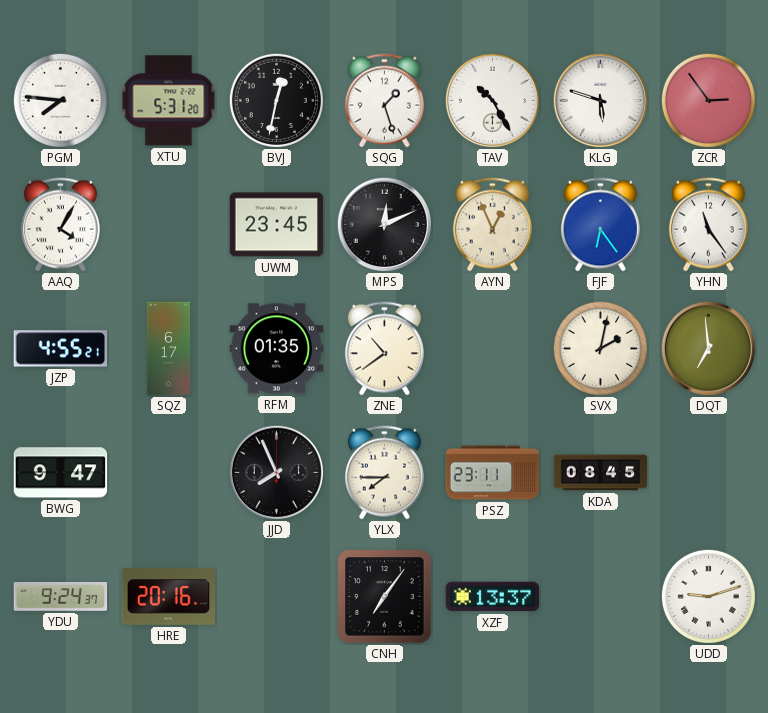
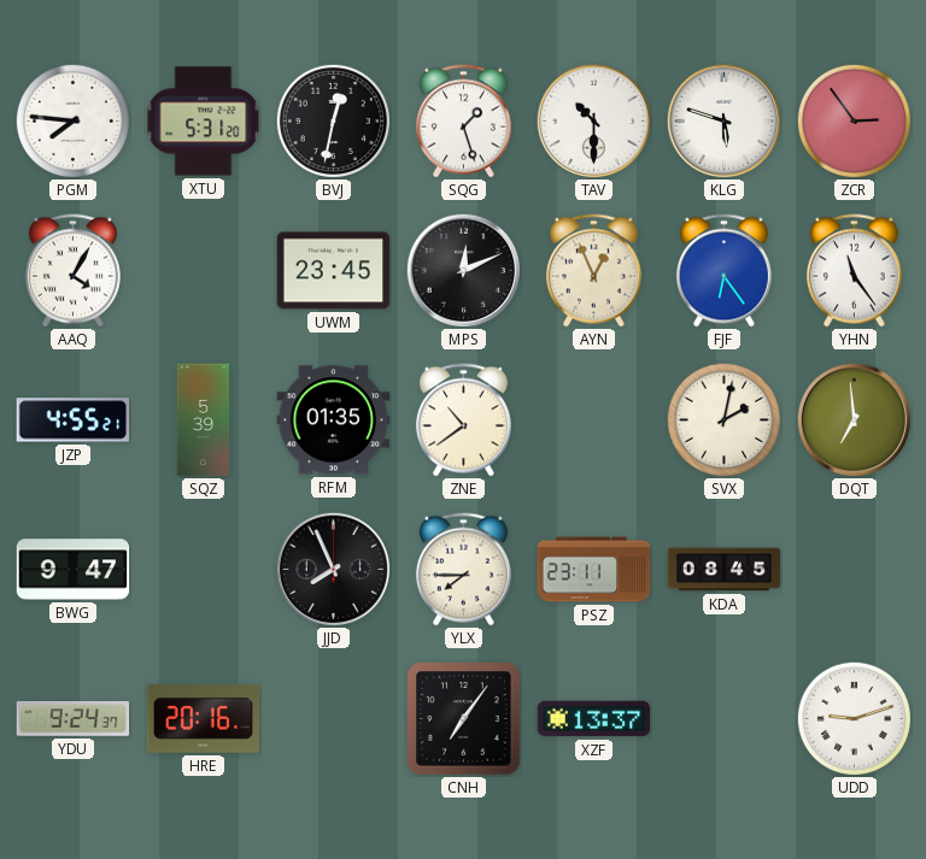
TAV: 10:25 -> 10:30 (593, 120)
SQZ: 6:17 -> 5:39 (204, 420)
